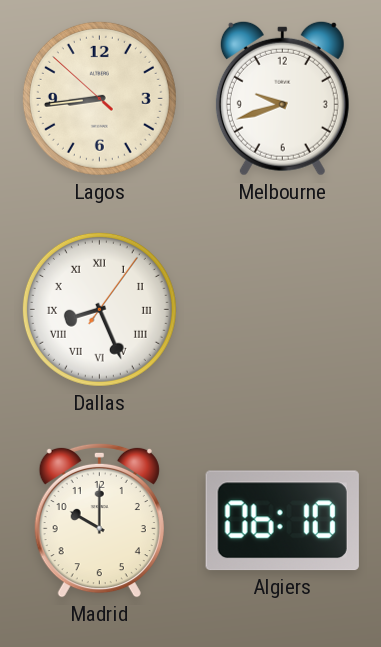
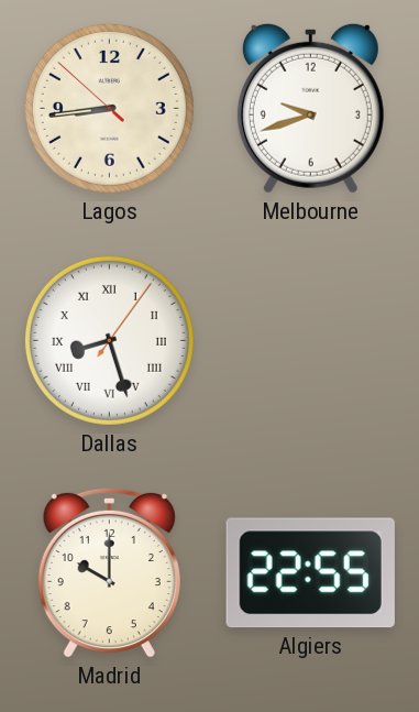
Dallas: 8:26 -> 8:27 (109, 340)
Algiers: 06:10 -> 22:55 (310, 573)
